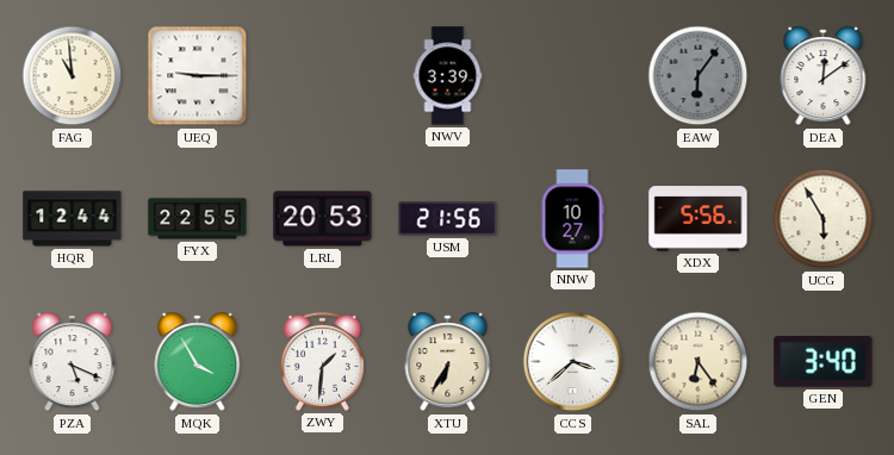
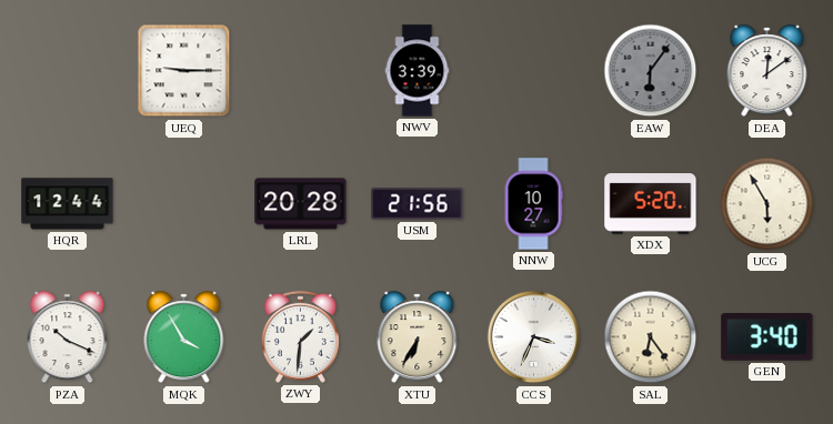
FAG: 10:59 -> none (73, 76)
FYX: 22:55 -> none (198, 219)
LRL: 20:53 -> 20:28 (301, 204)
XDX: 5:56 -> 5:20 (651, 204)
PZA: 5:19 -> 10:19 (68, 337)
CCS: 3:38 -> 3:34 (534, 337)
